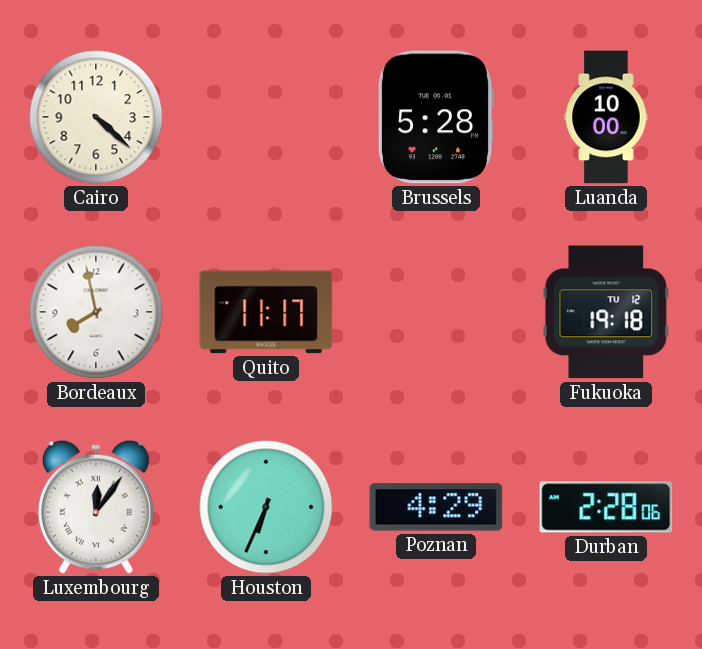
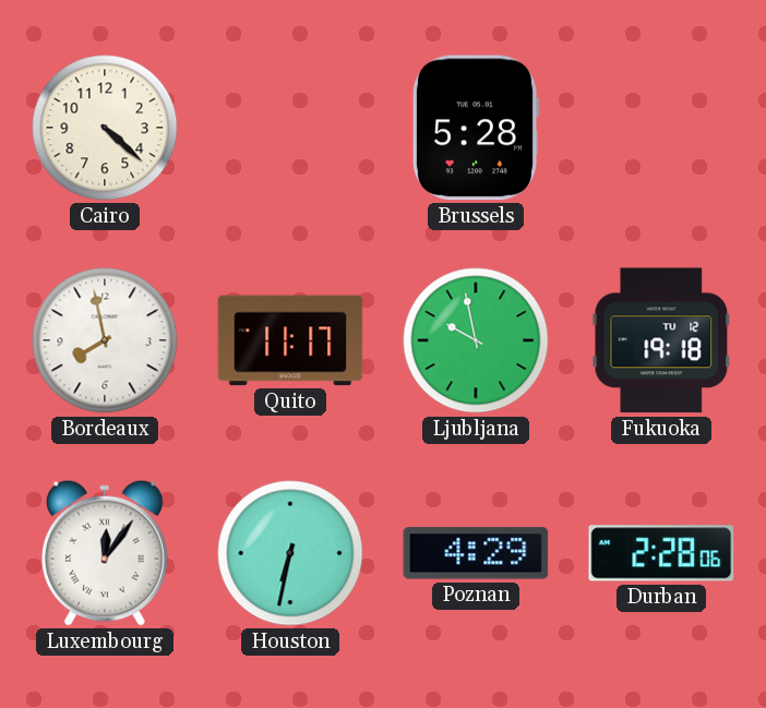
Luanda: 10:00 -> none (606, 117)
Ljubljana: none -> 9:58 (476, 340)
Houston: 6:34 -> 6:32 (290, 553)
